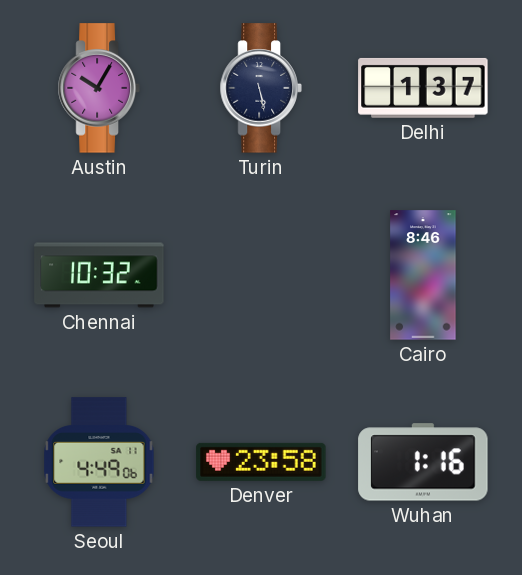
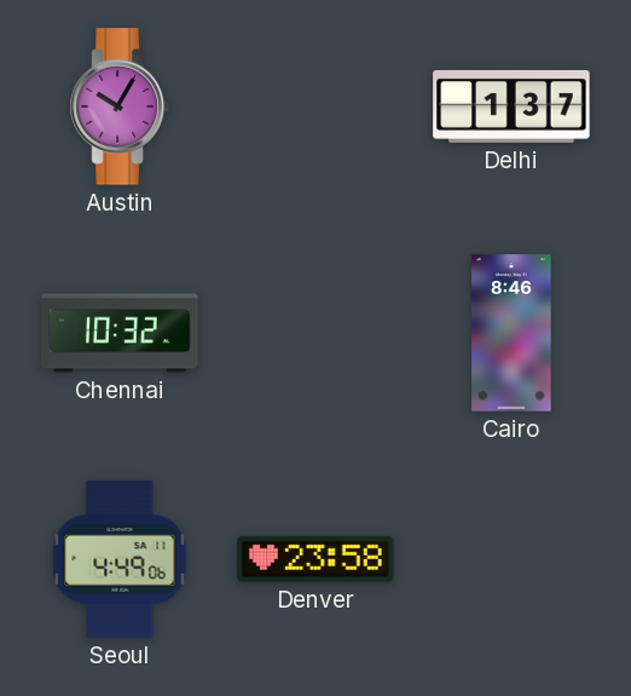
Turin: 5:28 -> none (261, 88)
Wuhan: 1:16 -> none (423, 462)
